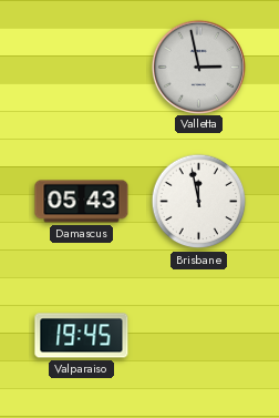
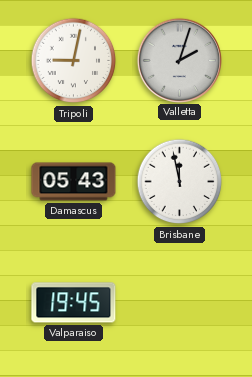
Tripoli: none -> 9:02 (74, 61)
Valletta: 2:58 -> 2:03 (179, 60)
